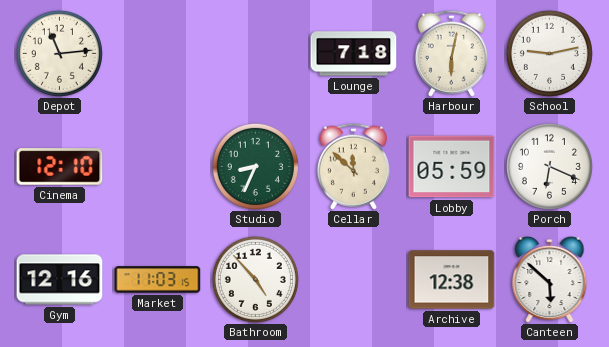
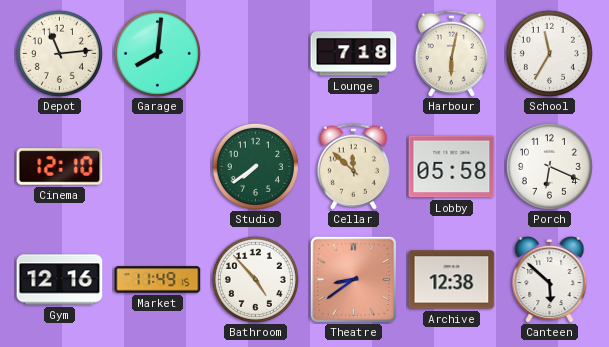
Garage: none -> 8:01 (157, 53)
School: 9:13 -> 11:35 (549, 53)
Studio: 8:34 -> 7:39 (255, 166)
Lobby: 05:59 -> 05:58 (452, 167)
Market: 11:03 -> 11:49 (158, 280)
Theatre: none -> 8:39 (353, 279)
